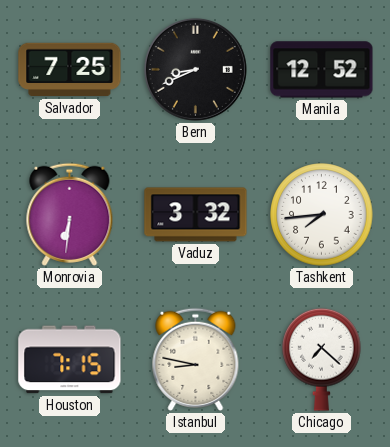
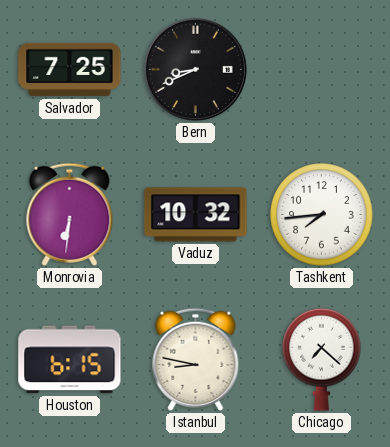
Manila: 12:52 -> none (322, 70)
Vaduz: 3:32 -> 10:32 (196, 215)
Houston: 7:15 -> 6:15 (70, 360)
